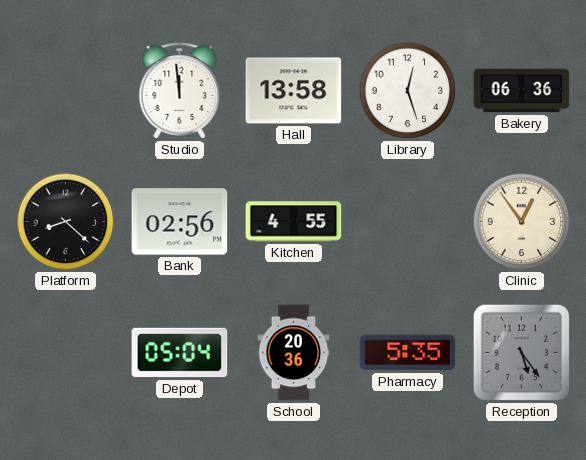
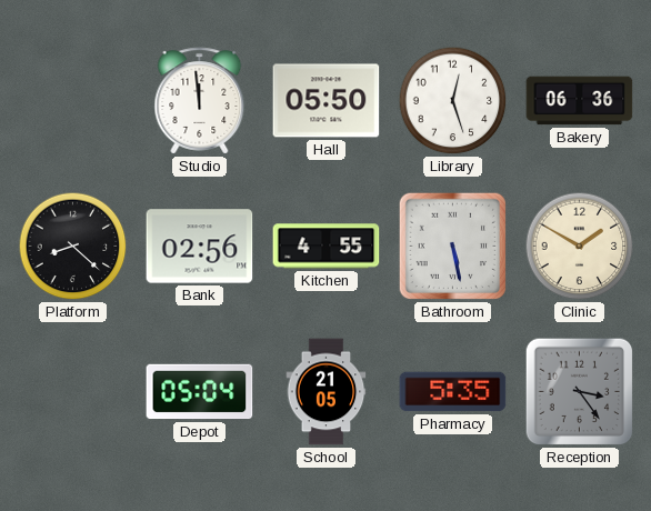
Hall: 13:58 -> 05:50 (327, 101)
Bathroom: none -> 5:28 (453, 247)
Clinic: 12:54 -> 1:50 (580, 247)
School: 20:36 -> 21:05 (327, 392)
Reception: 5:24 -> 3:24 (580, 392)
